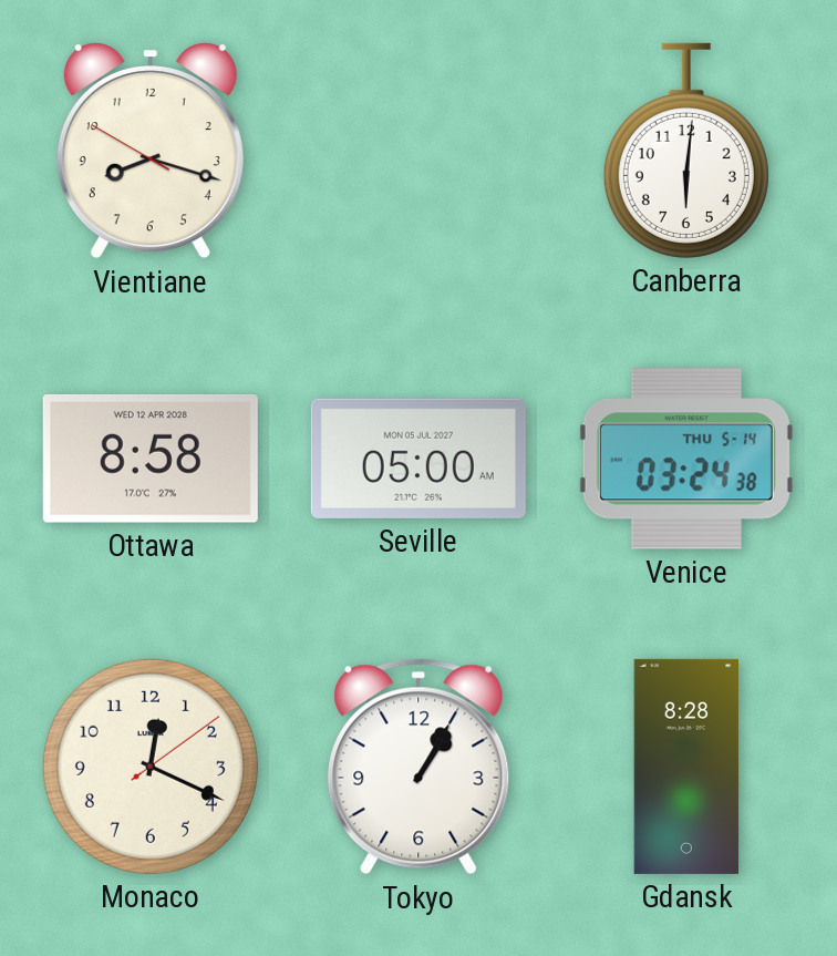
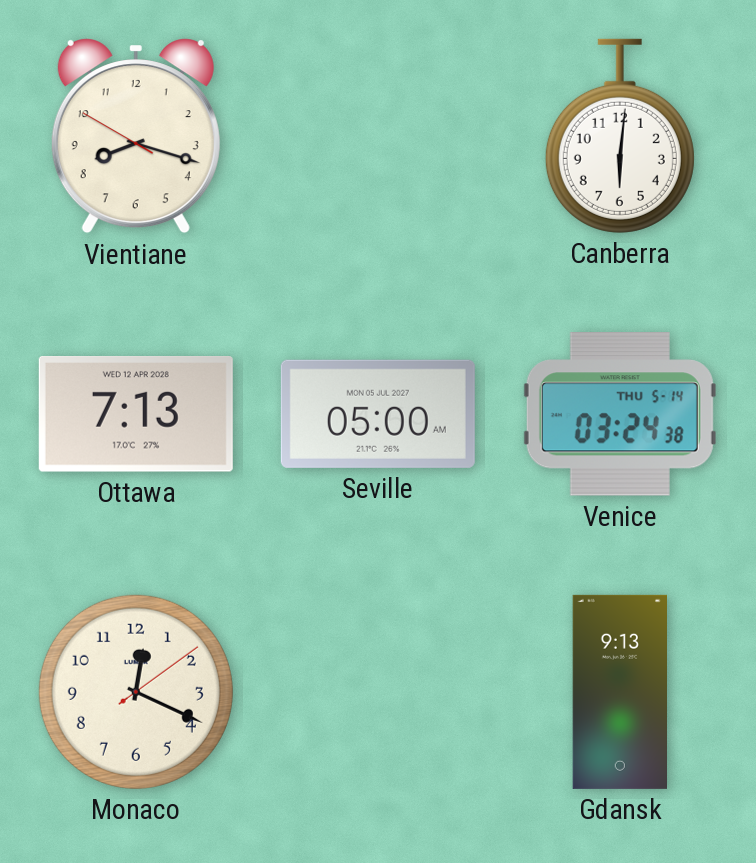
Ottawa: 8:58 -> 7:13 (136, 415)
Tokyo: 1:05 -> none (418, 767)
Gdansk: 8:28 -> 9:13 (619, 692)
